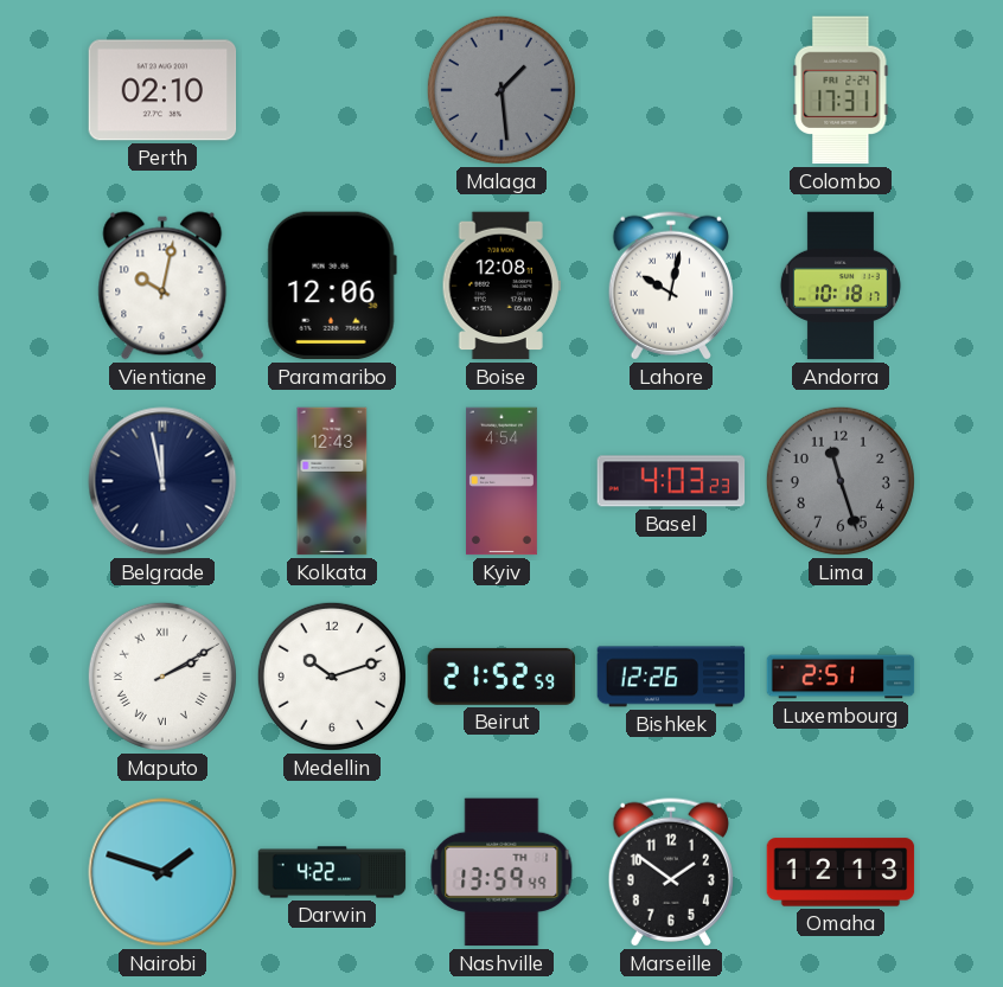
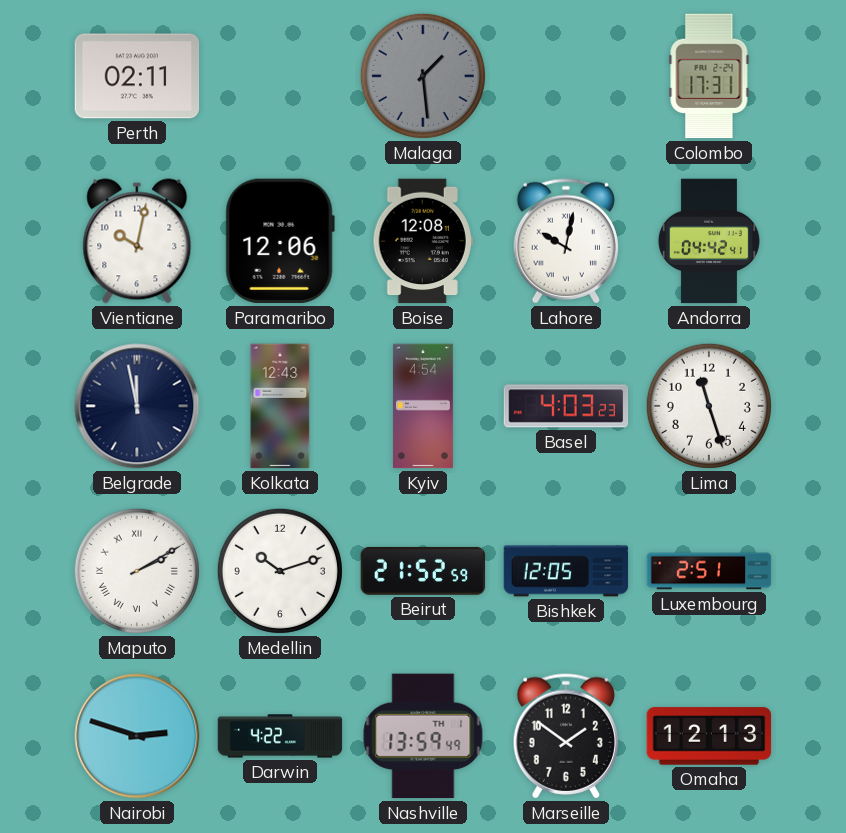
Perth: 02:10 -> 02:11 (137, 76)
Andorra: 10:18 -> 04:42 (709, 241)
Lima dial: grey -> white (709, 406)
Bishkek: 12:26 -> 12:05 (566, 571)
Nairobi: 1:48 -> 2:48 (137, 736)
